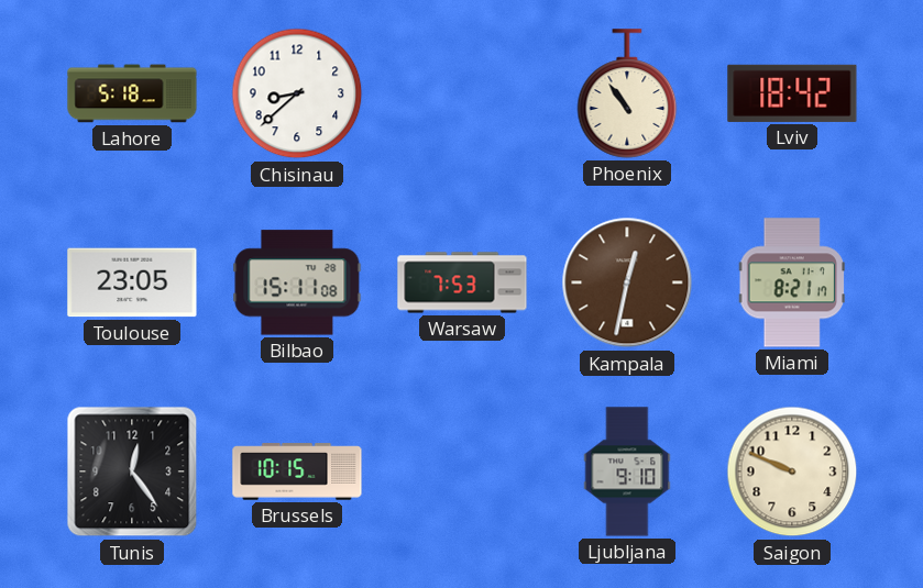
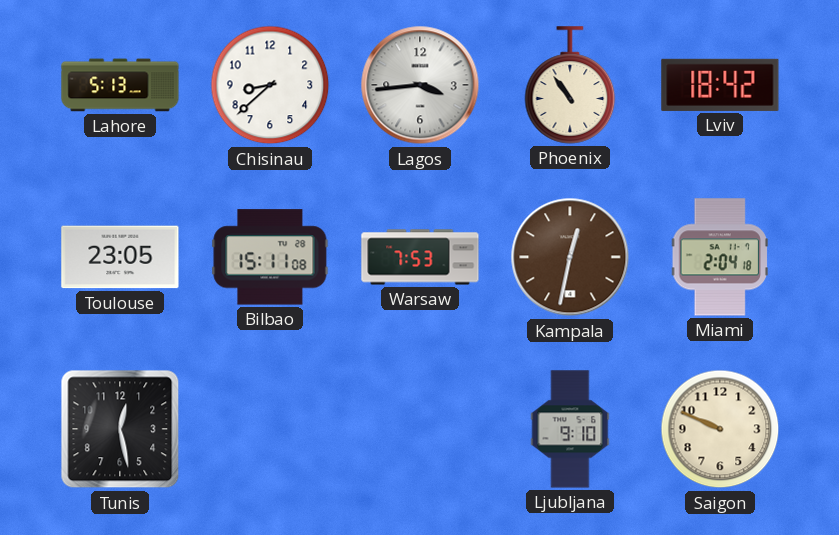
Lahore: 5:18 -> 5:13 (120, 85)
Lagos: none -> 3:44 (420, 85)
Miami: 8:21 -> 2:04 (720, 257)
Tunis: 12:24 -> 12:28 (120, 429)
Brussels: 10:15 -> none (297, 471)
